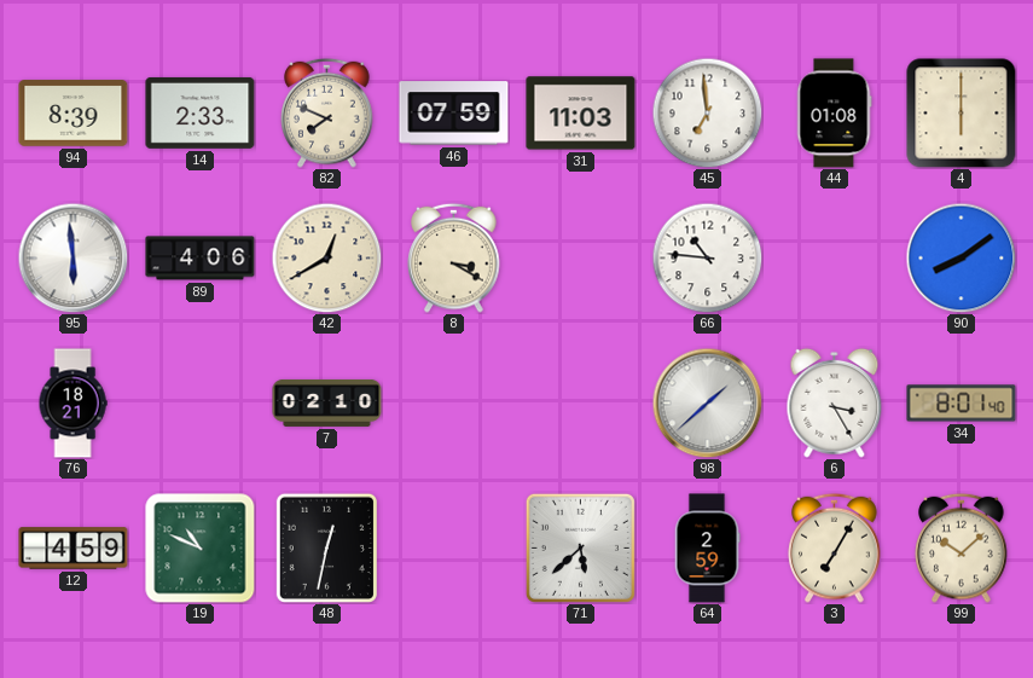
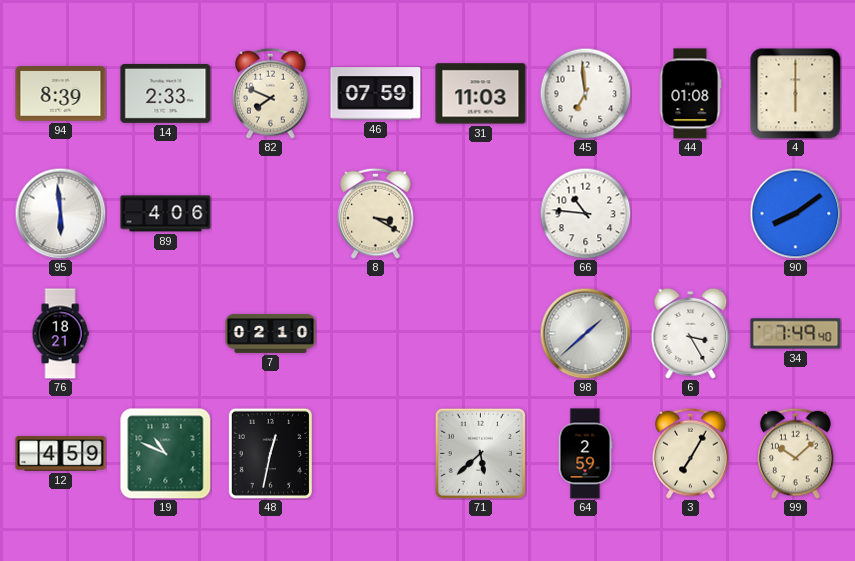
42: 12:40 -> none (326, 257)
34: 8:01 -> 7:49 (796, 334)
